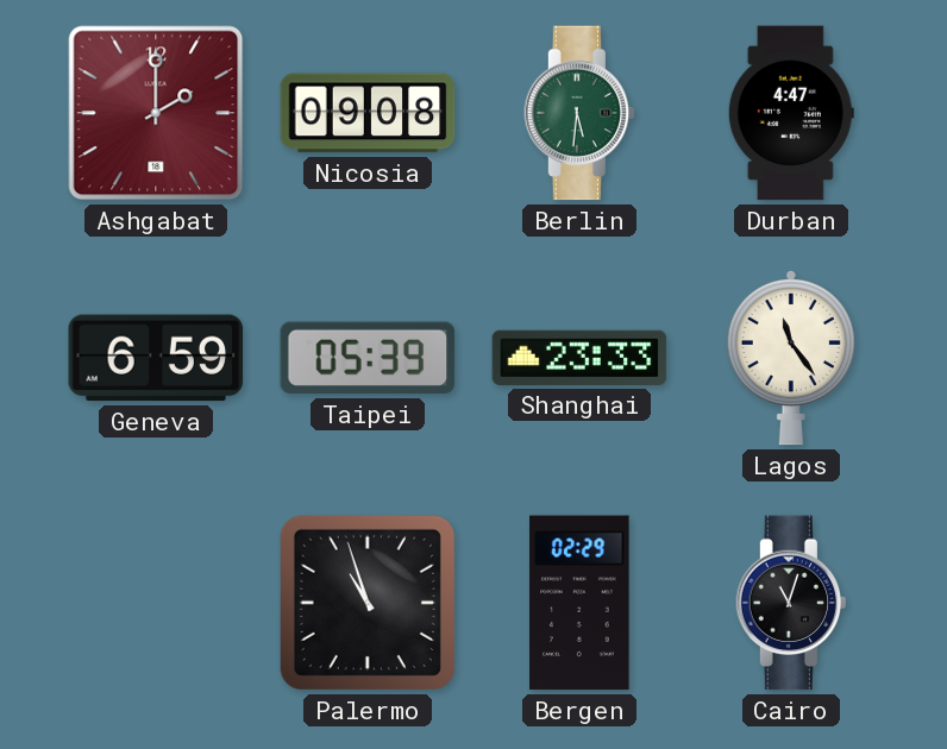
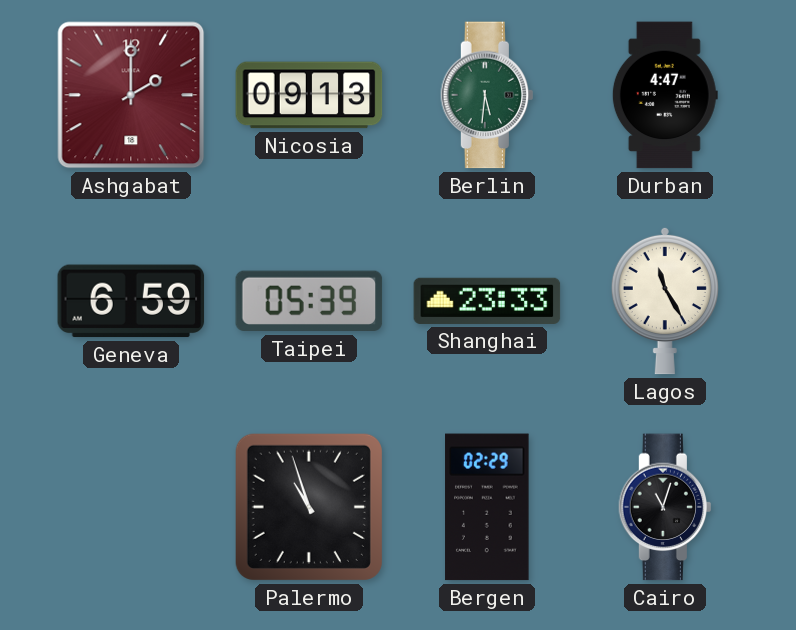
Nicosia: 09:08 -> 09:13 (309, 95)
Lagos: 11:24 -> 11:25 (665, 301)
